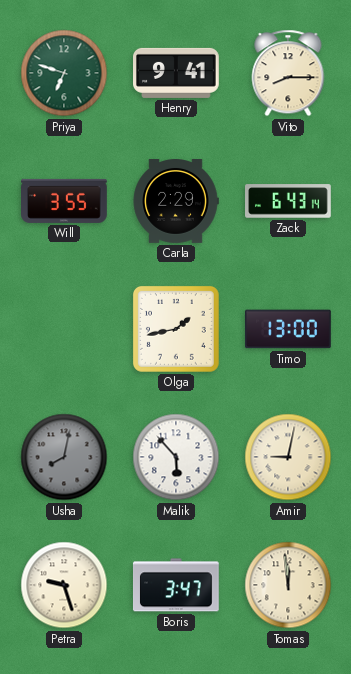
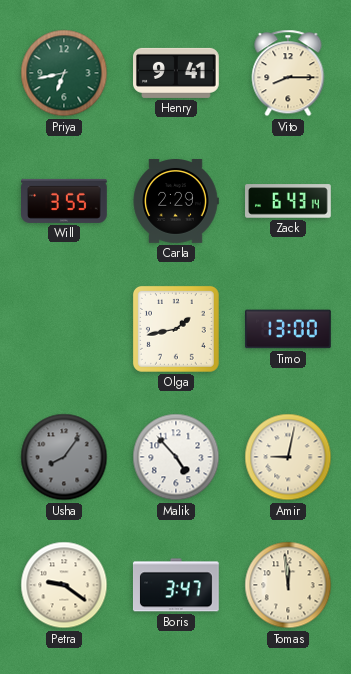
Priya: 6:48 -> 6:43 (64, 73)
Usha: 8:02 -> 8:06 (64, 457)
Malik: 5:53 -> 4:53 (176, 457)
Petra: 9:27 -> 9:21 (64, 585)
